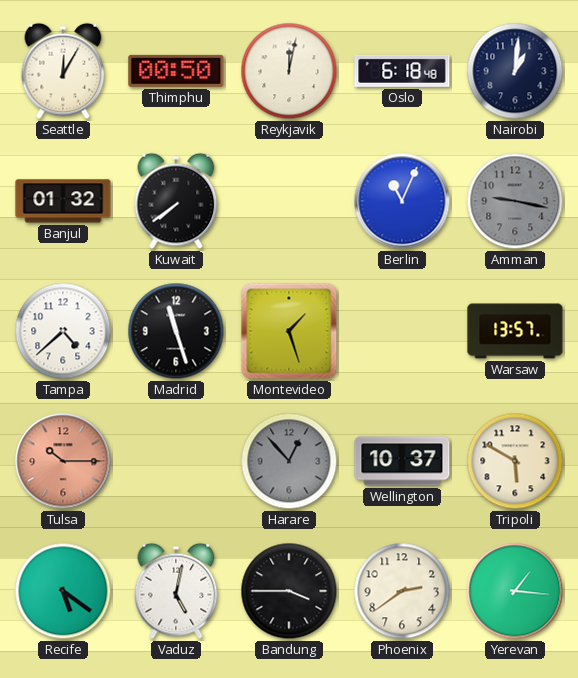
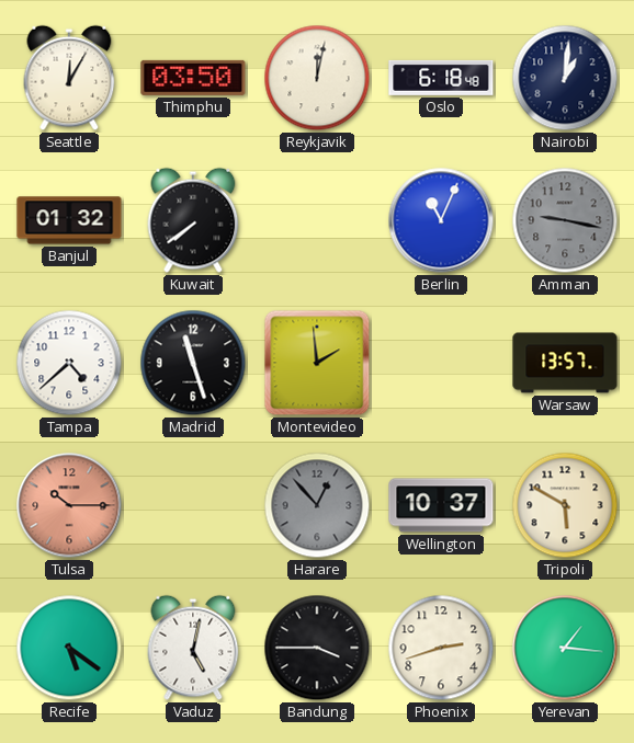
Thimphu: 00:50 -> 03:50 (193, 78)
Montevideo: 1:27 -> 1:59 (317, 363)
Phoenix: 2:39 -> 2:42 (441, 648)
